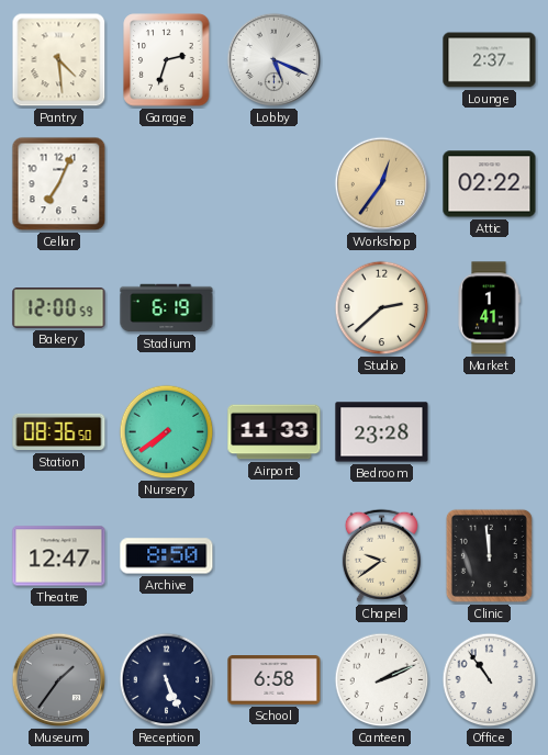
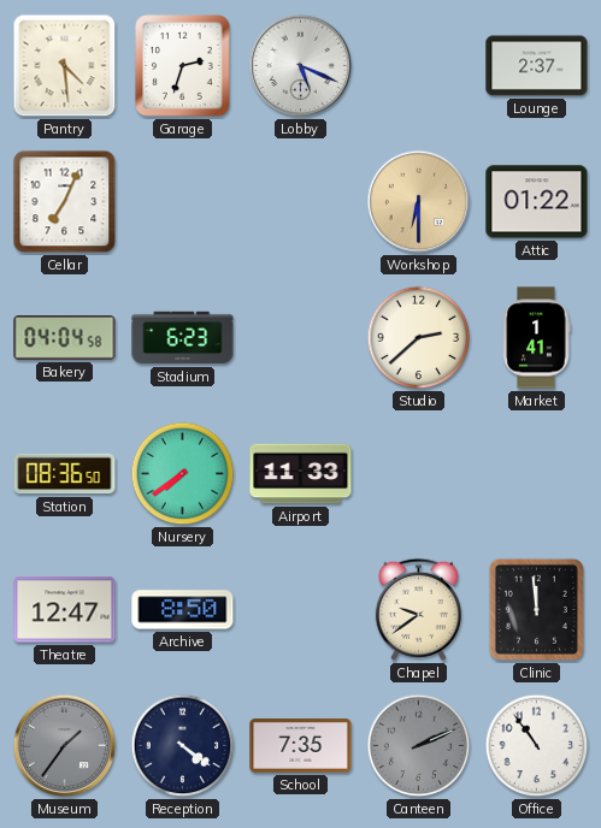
Workshop: 12:36 -> 6:30 (419, 202)
Attic: 02:22 -> 01:22 (537, 202)
Bakery: 12:00 -> 04:04 (65, 338)
Stadium: 6:19 -> 6:23 (183, 338)
Bedroom: 23:28 -> none (382, 432)
Reception: 5:26 -> 4:21 (183, 746)
School: 6:58 -> 7:35 (301, 746)
Canteen dial: white -> grey (419, 746)
